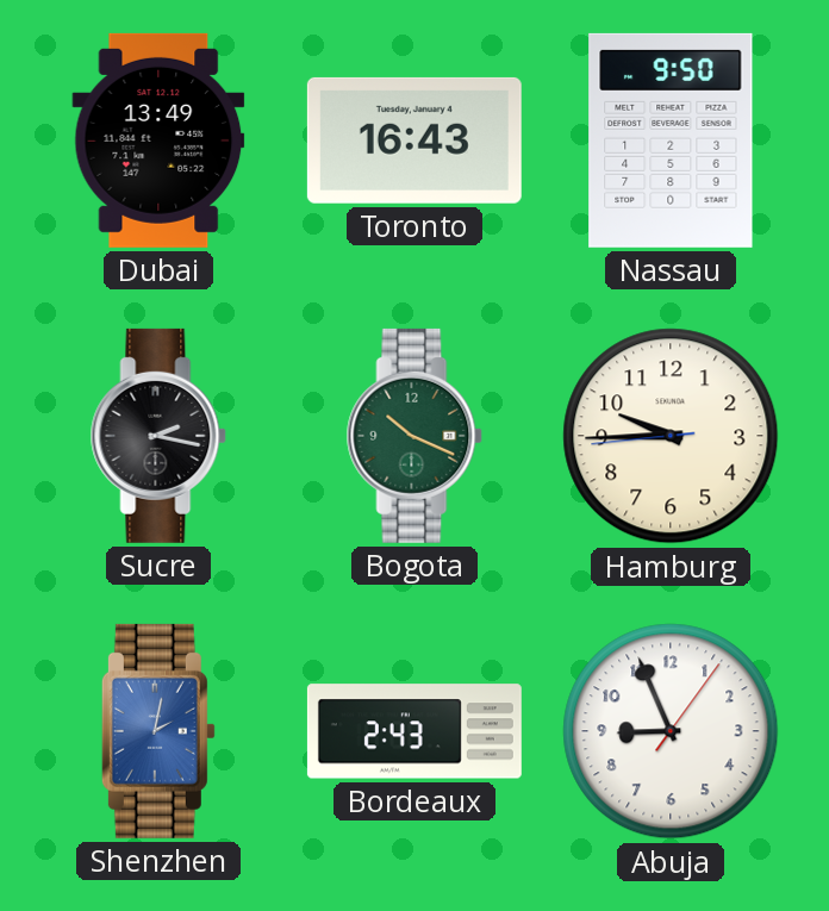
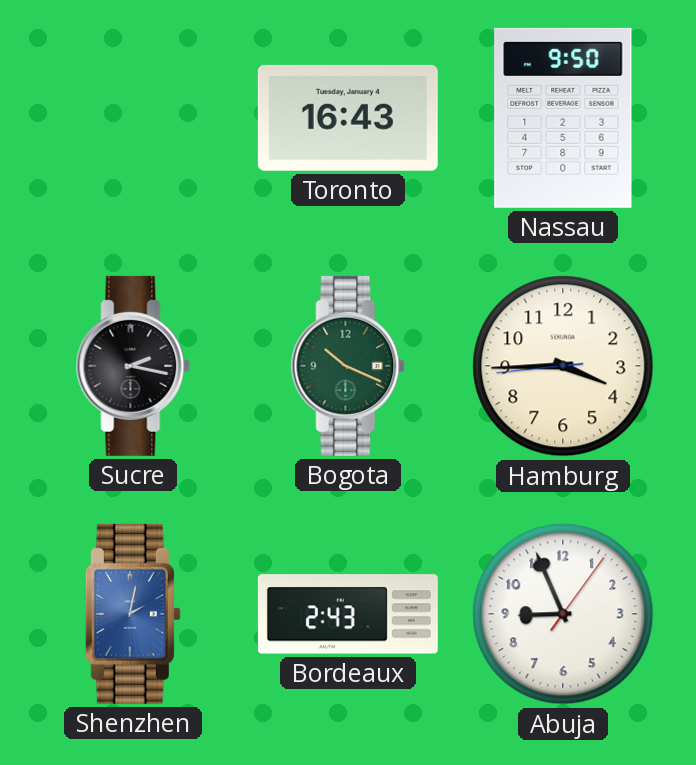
Dubai: 13:49 -> none (158, 141)
Hamburg: 9:44 -> 3:44 (563, 366)
